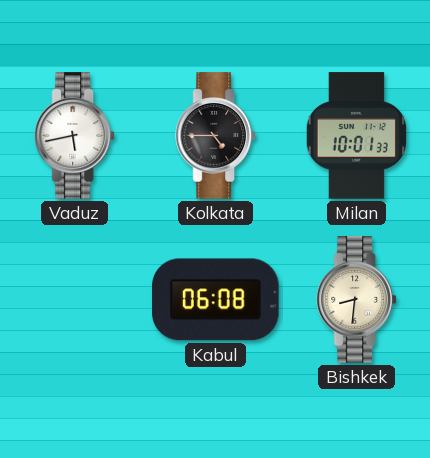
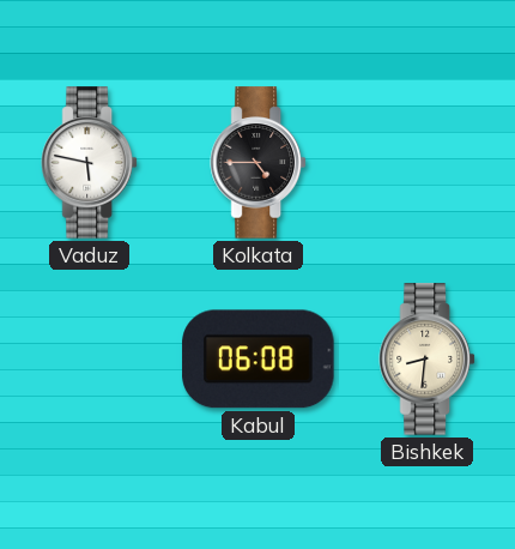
Vaduz: 5:43 -> 5:47 (89, 163)
Milan: 10:01 -> none (356, 136)
